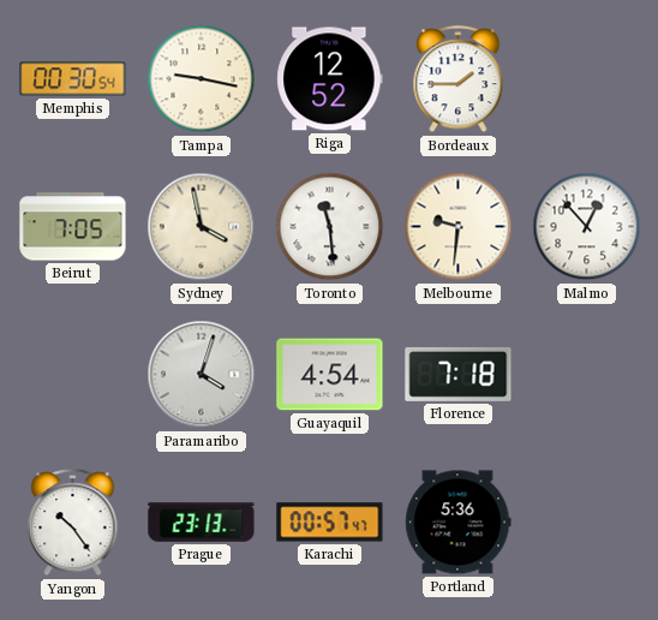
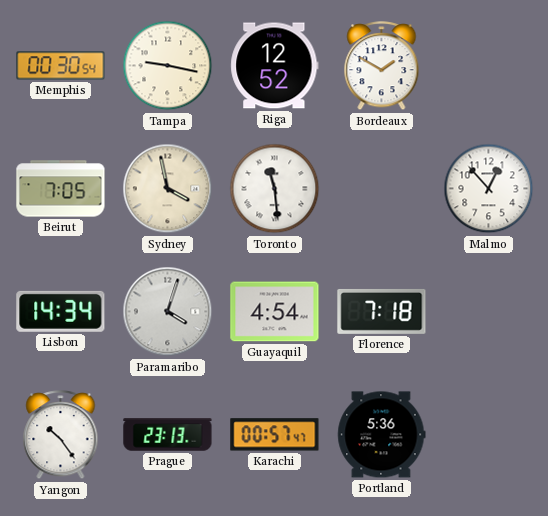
Bordeaux: 1:45 -> 1:50 (382, 66)
Melbourne: 9:31 -> none (459, 227)
Lisbon: none -> 14:34 (61, 311)
